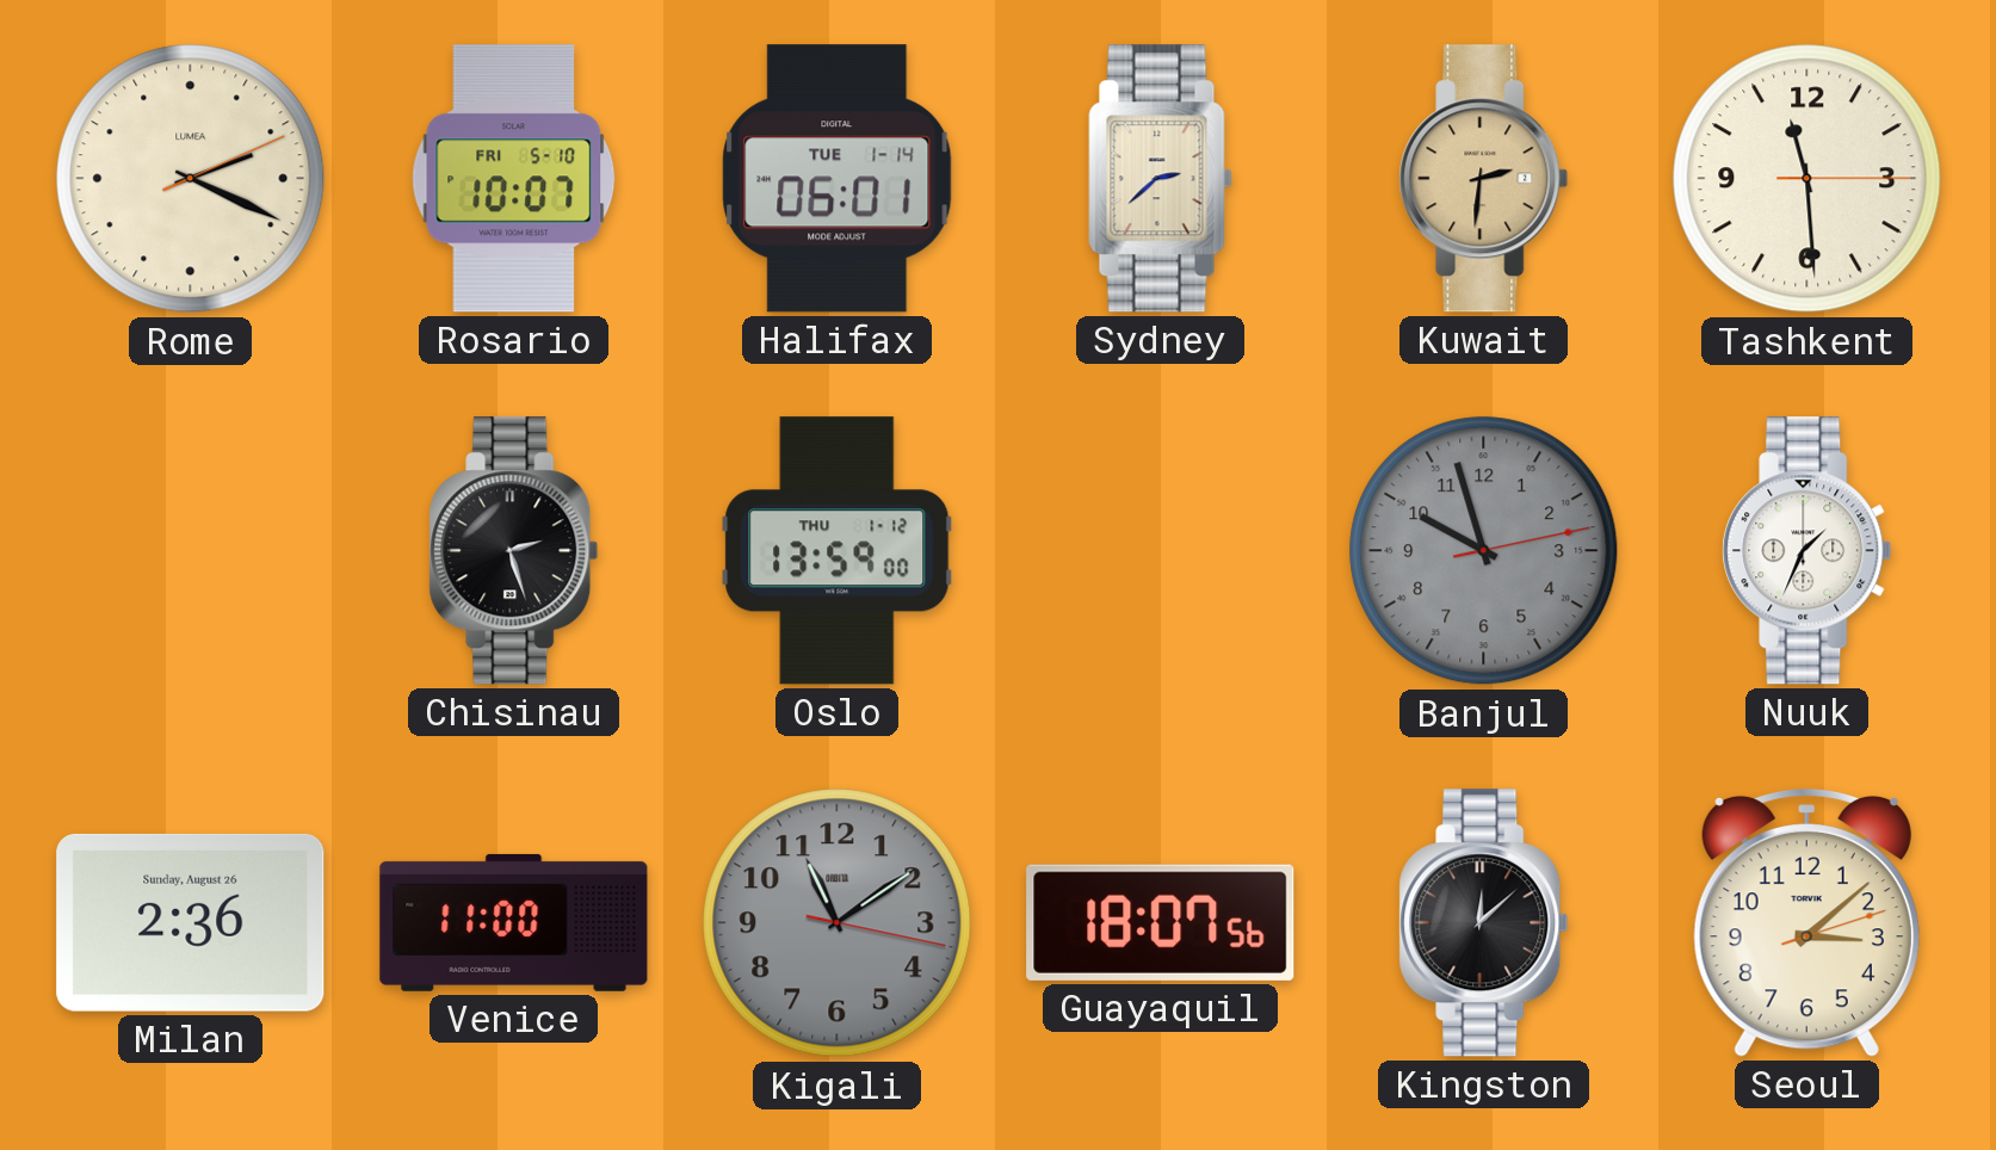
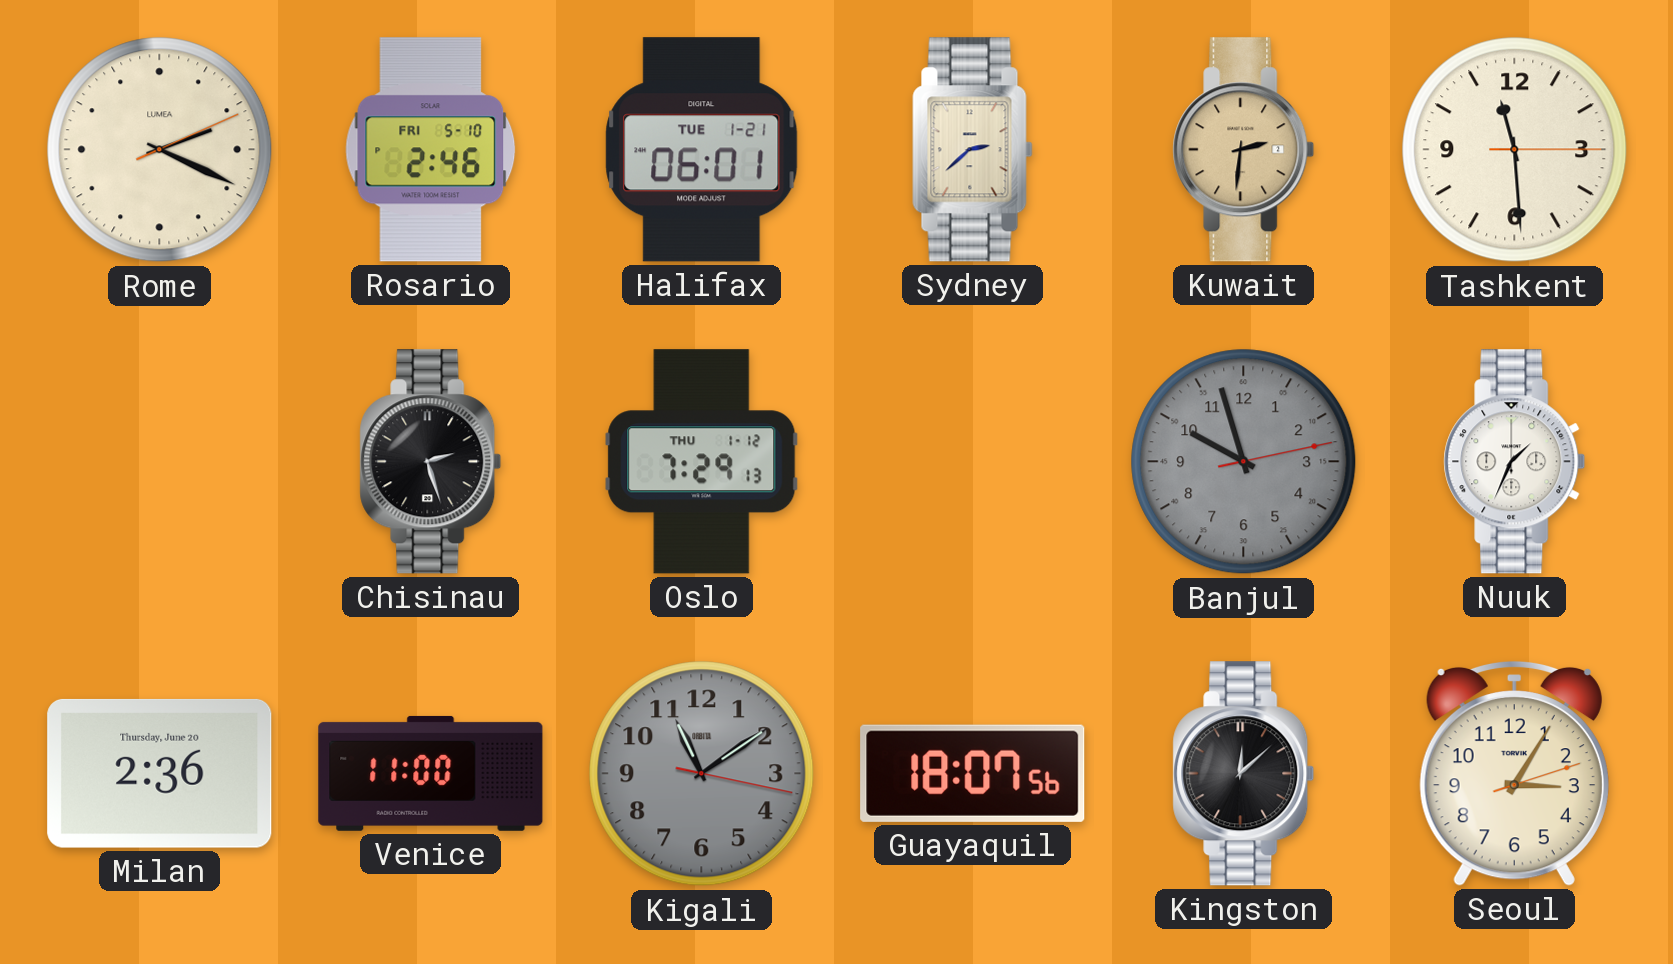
Rosario: 10:07 -> 2:46 (431, 150)
Halifax date: TUE 1-14 -> TUE 1-21 (702, 150)
Oslo: 13:59 -> 7:29 (702, 462)
Milan date: Sunday, August 26 -> Thursday, June 20 (160, 773)
Seoul: 3:08 -> 3:05 (1514, 773)
